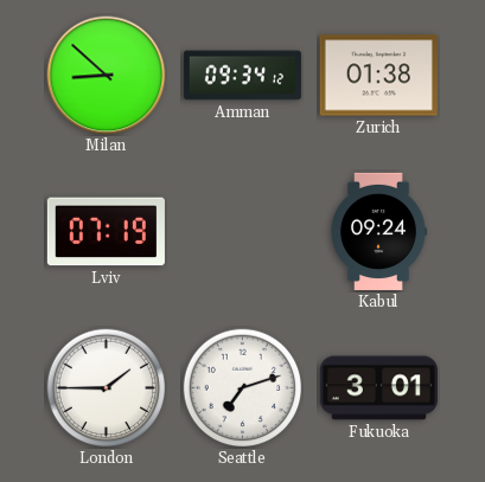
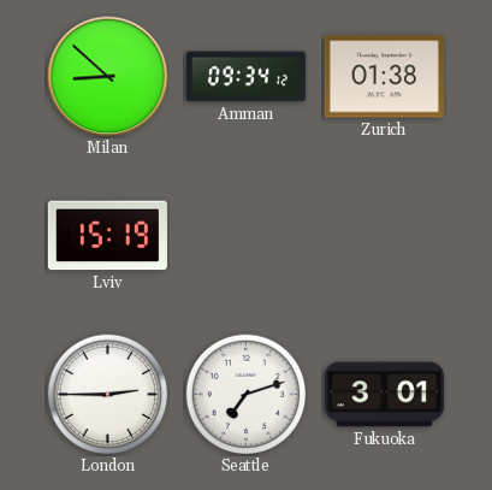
Lviv: 07:19 -> 15:19 (107, 236)
Kabul: 09:24 -> none (379, 231)
London: 1:45 -> 2:45 (108, 395)
